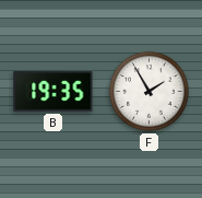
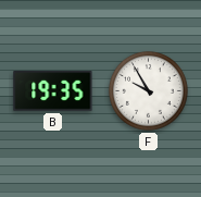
F: 1:55 -> 9:55 (149, 91)
